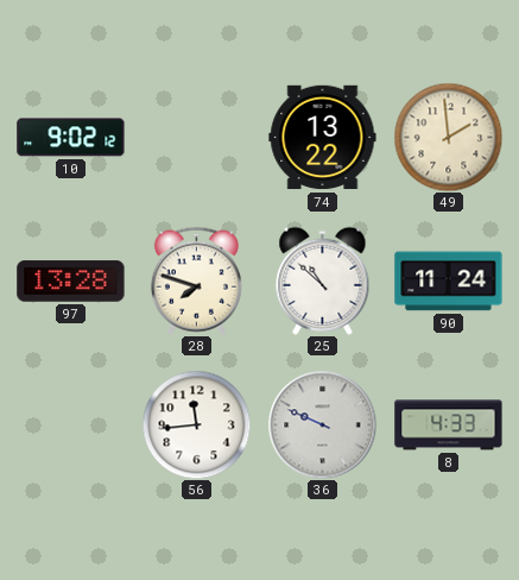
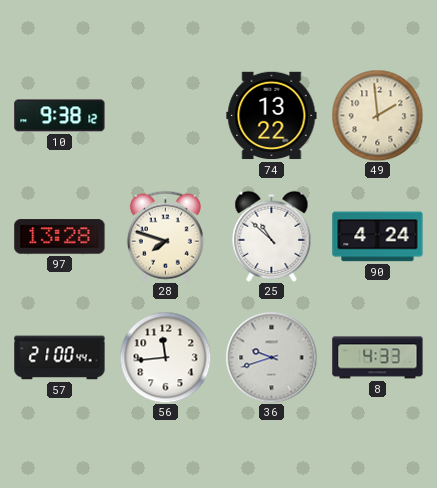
10: 9:02 -> 9:38 (60, 116)
90: 11:24 -> 4:24 (378, 237)
57: none -> 21:00 (60, 358)
36: 9:49 -> 9:42 (271, 357)
